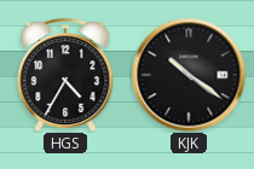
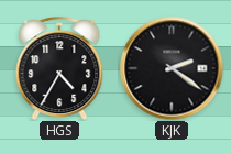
KJK: 10:21 -> 2:21 (172, 68)
